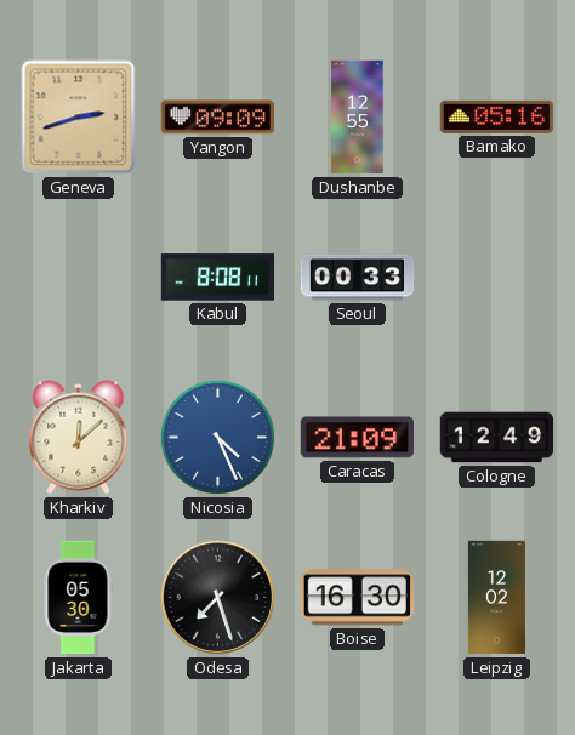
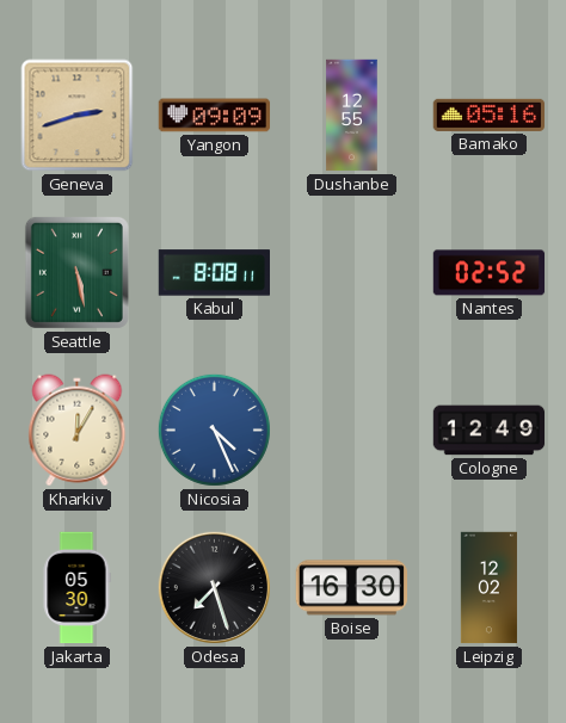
Seattle: none -> 5:28 (76, 272)
Seoul: 00:33 -> none (358, 278)
Nantes: none -> 02:52 (490, 273)
Kharkiv: 12:08 -> 12:05 (78, 431)
Caracas: 21:09 -> none (357, 438)
